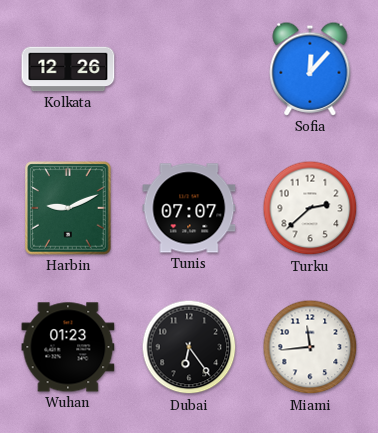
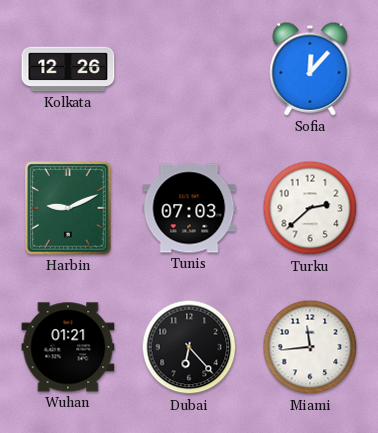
Tunis: 07:07 -> 07:03 (189, 208)
Wuhan: 01:23 -> 01:21 (68, 347)
Dubai: 6:24 -> 6:23 (189, 347)
